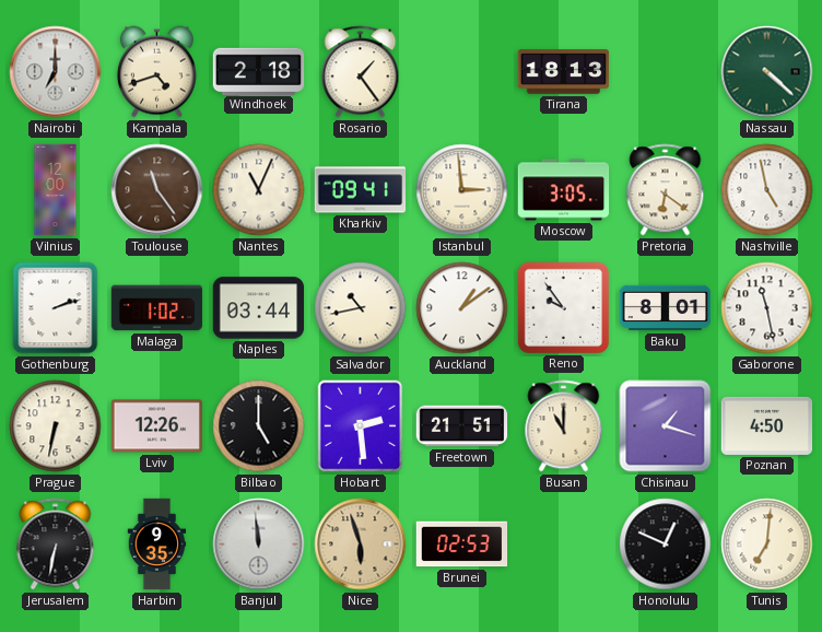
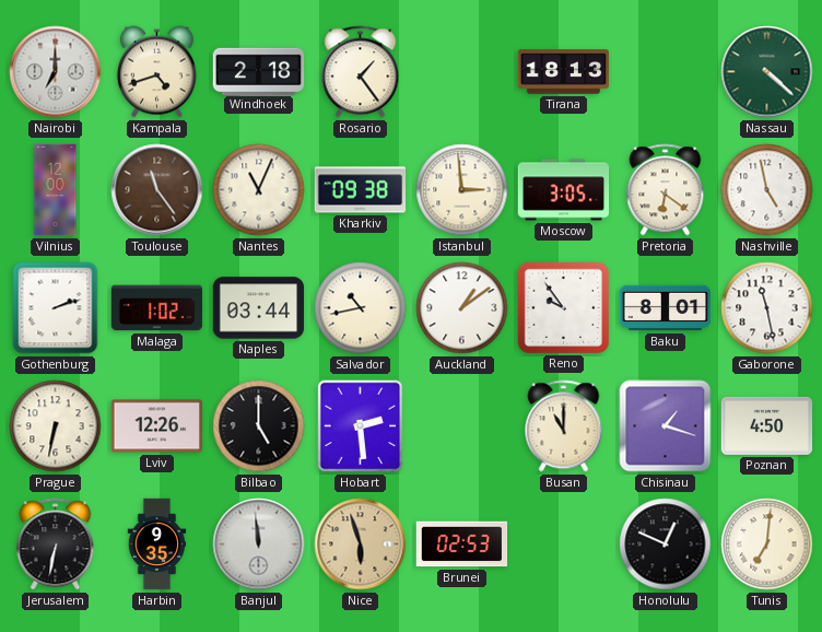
Kharkiv: 09:41 -> 09:38 (361, 190)
Freetown: 21:51 -> none (462, 426)
